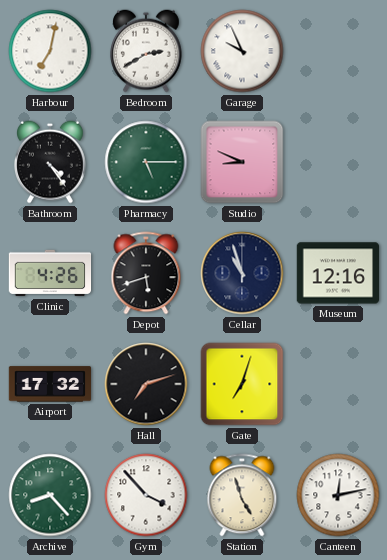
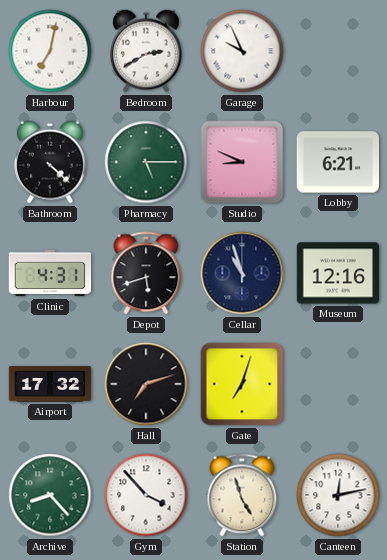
Bathroom: 4:24 -> 4:22 (51, 162)
Lobby: none -> 6:21 (338, 162)
Clinic: 4:26 -> 4:31 (50, 273)
